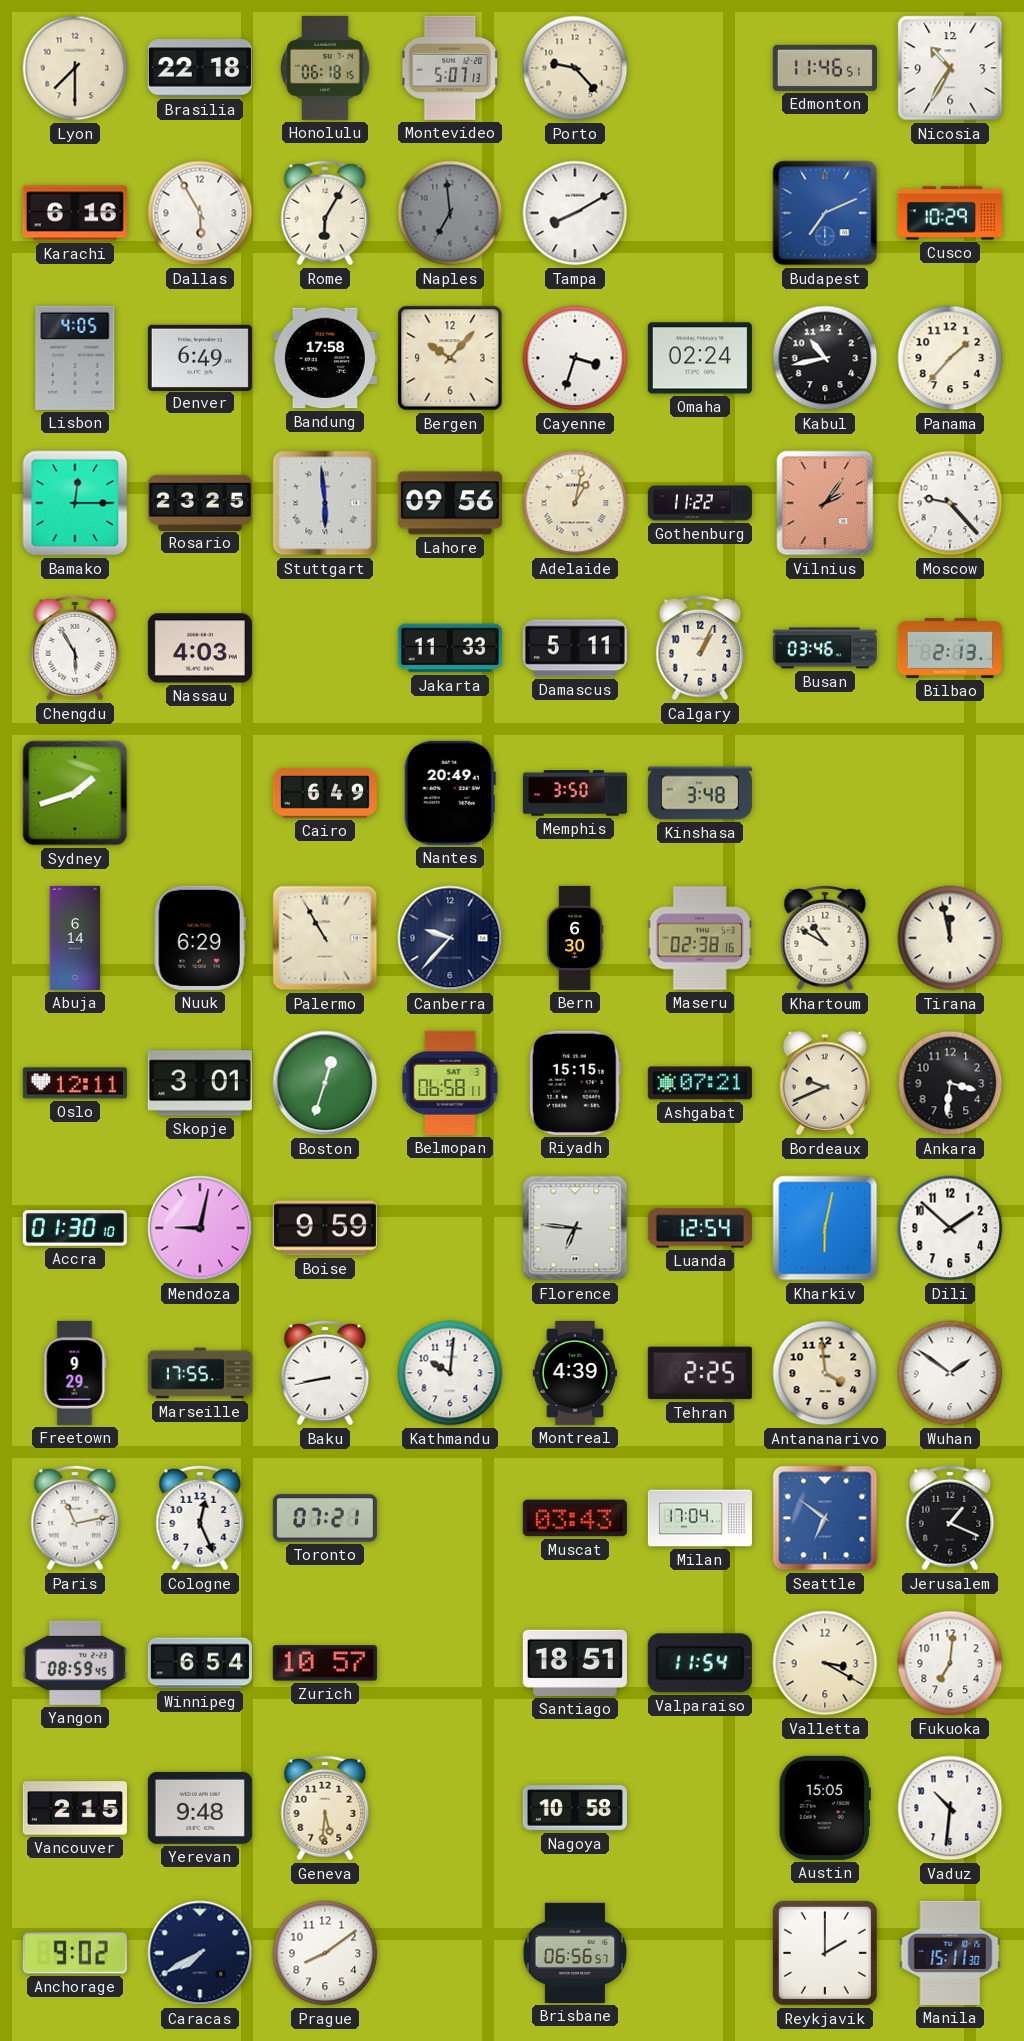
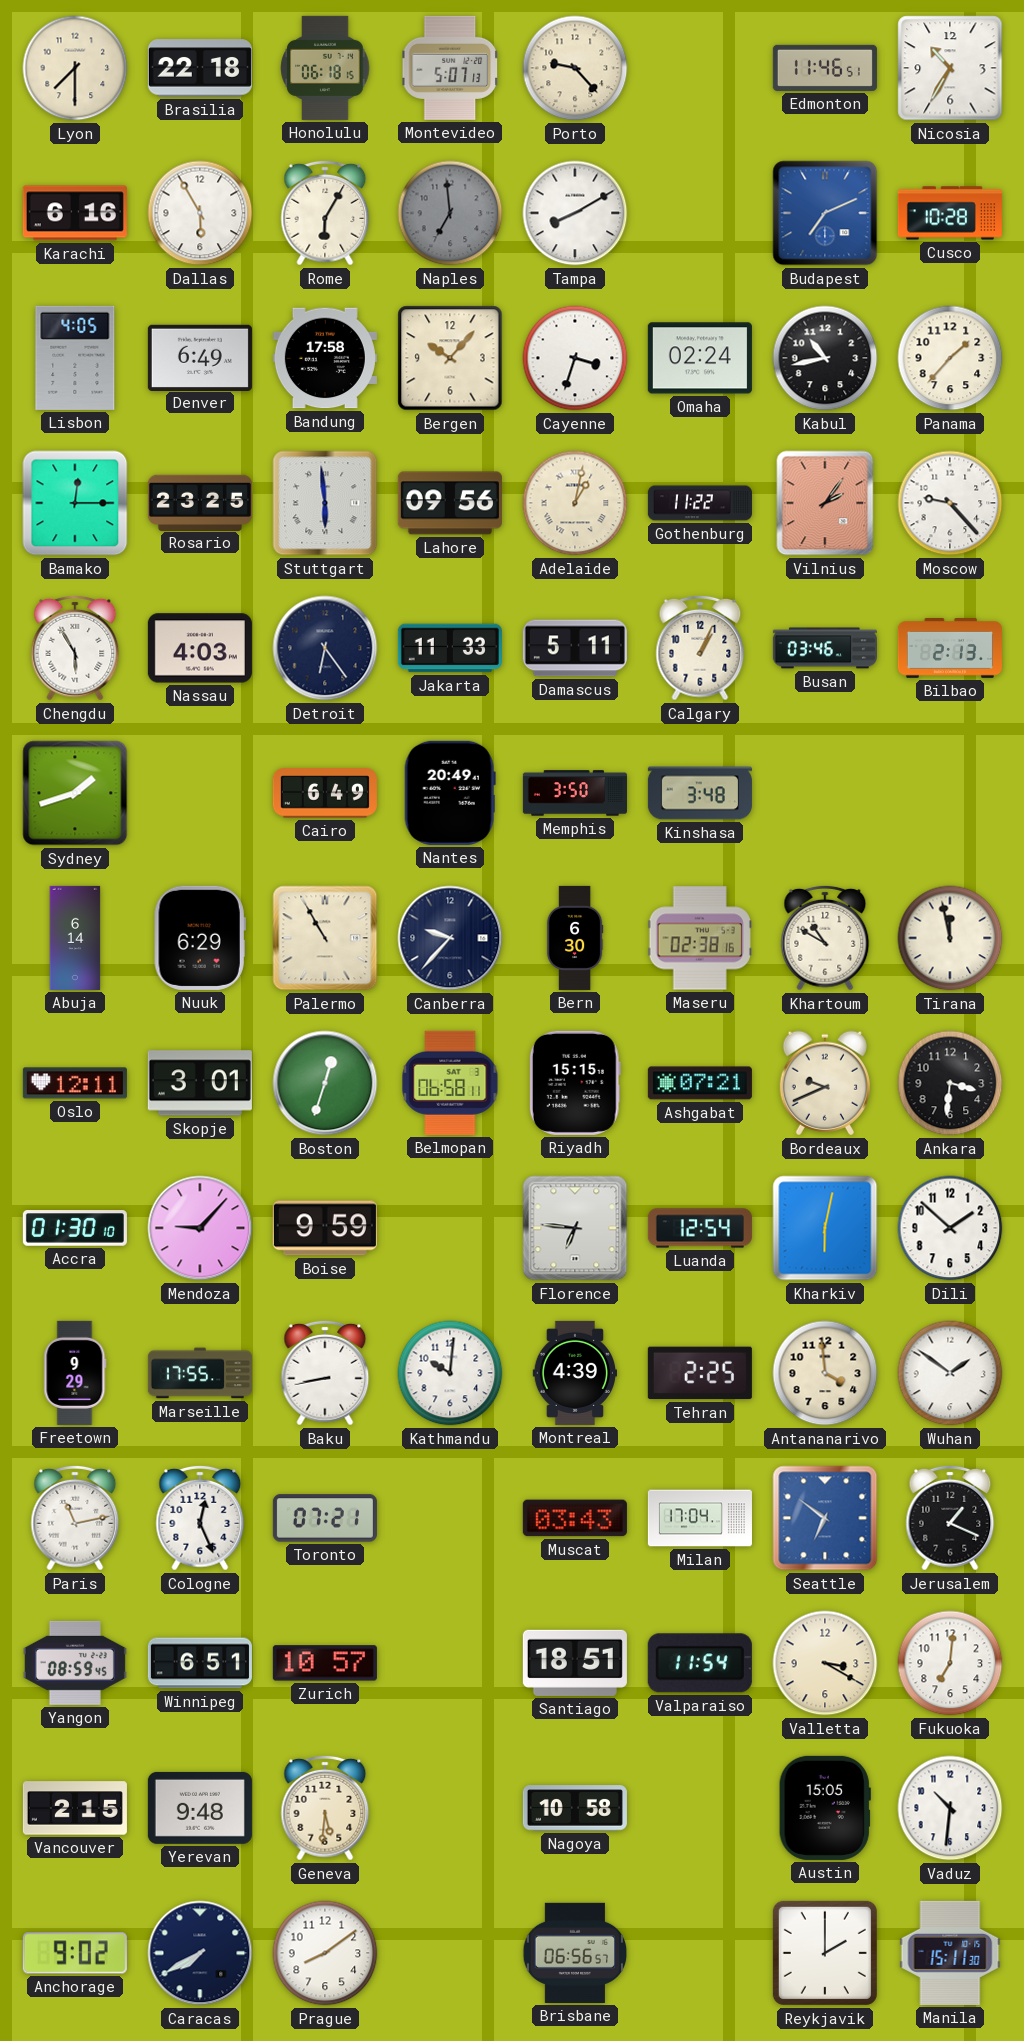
Cusco: 10:29 -> 10:28 (950, 213)
Detroit: none -> 6:24 (325, 648)
Mendoza: 9:02 -> 9:07 (200, 1228)
Winnipeg: 6:54 -> 6:51 (200, 1663)
